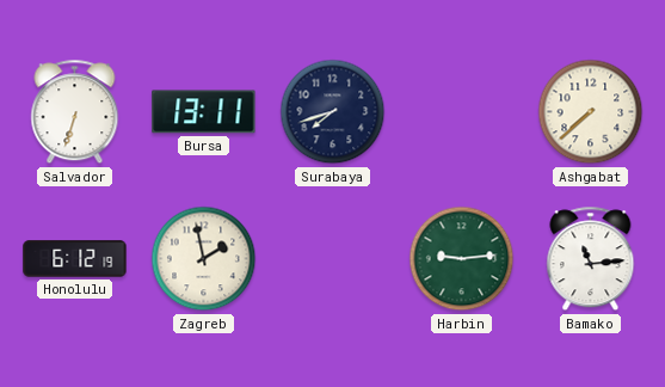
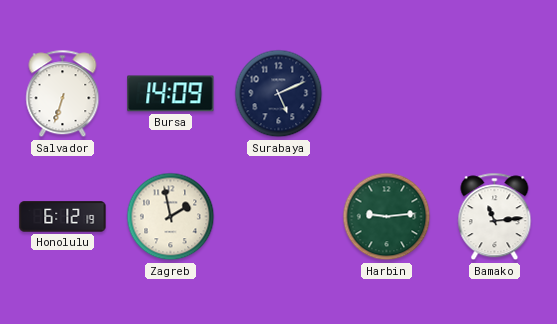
Bursa: 13:11 -> 14:09 (171, 94)
Surabaya: 7:42 -> 5:11 (279, 94)
Ashgabat: 7:38 -> none (591, 112)
